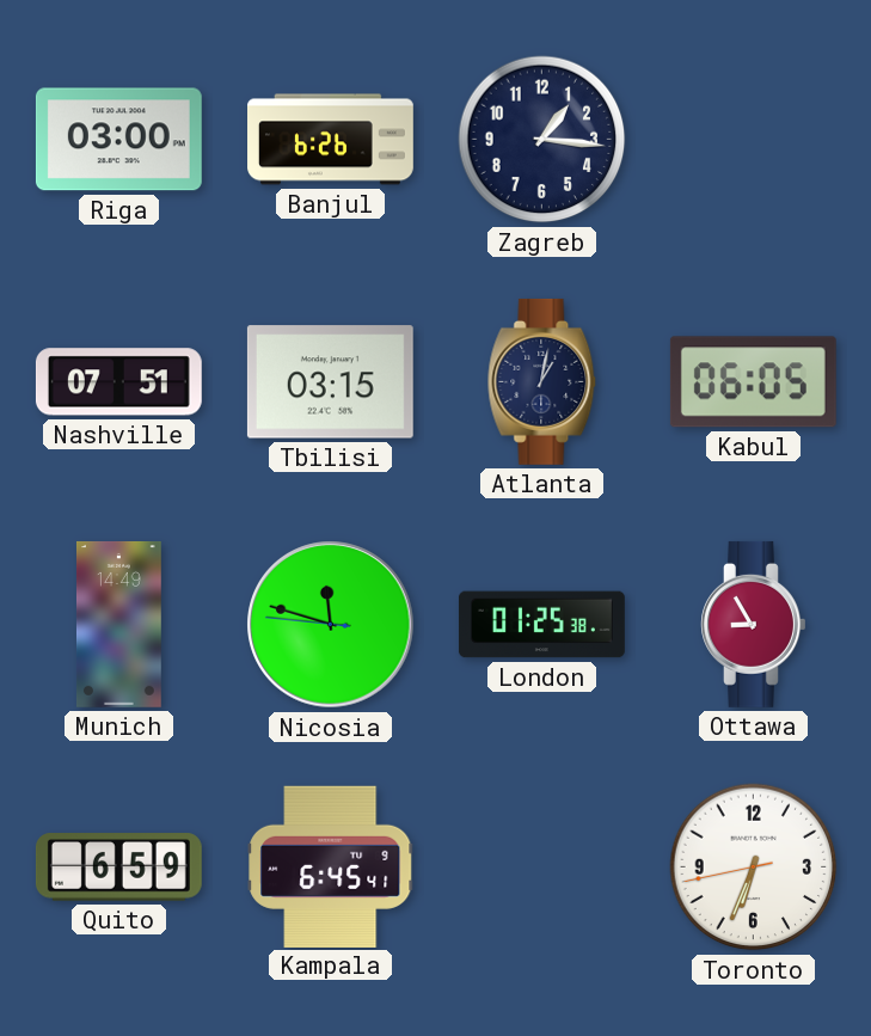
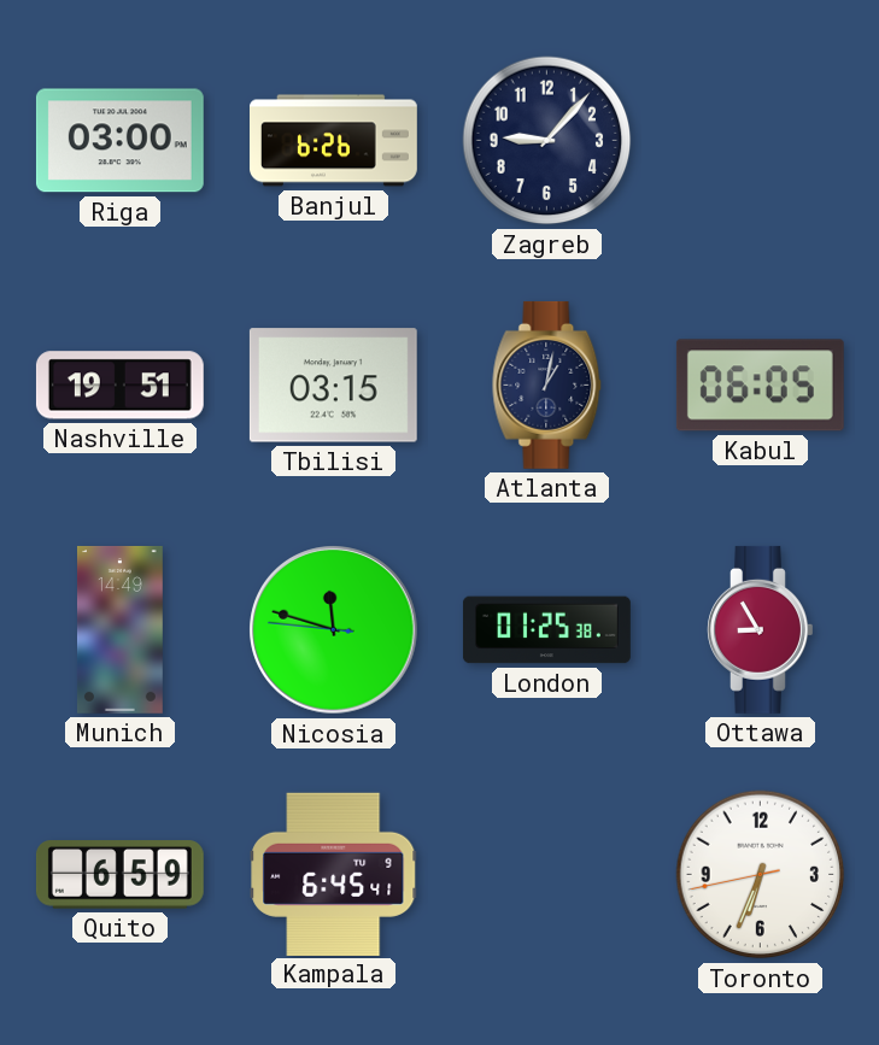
Zagreb: 1:16 -> 9:07 (547, 141)
Nashville: 07:51 -> 19:51 (119, 386)
